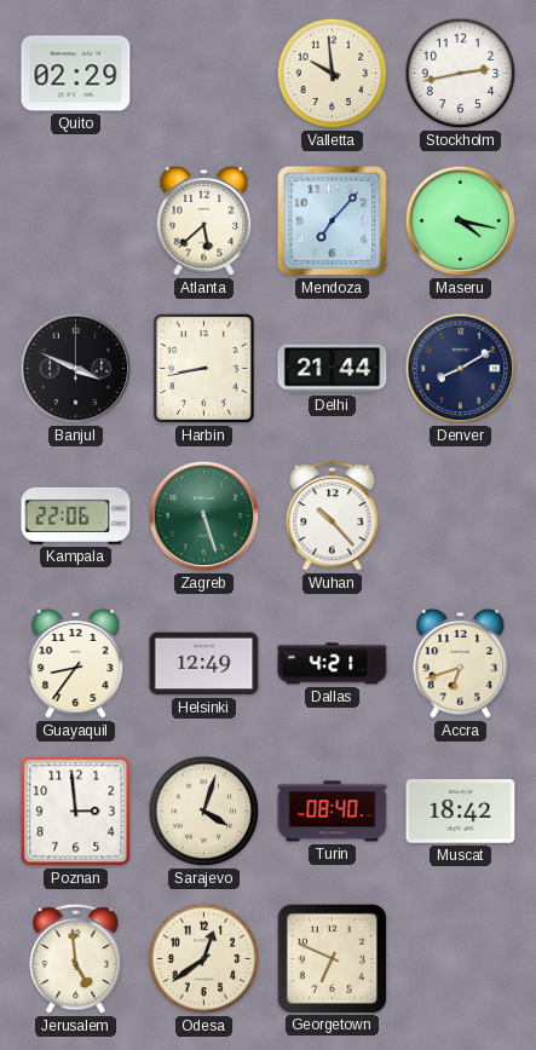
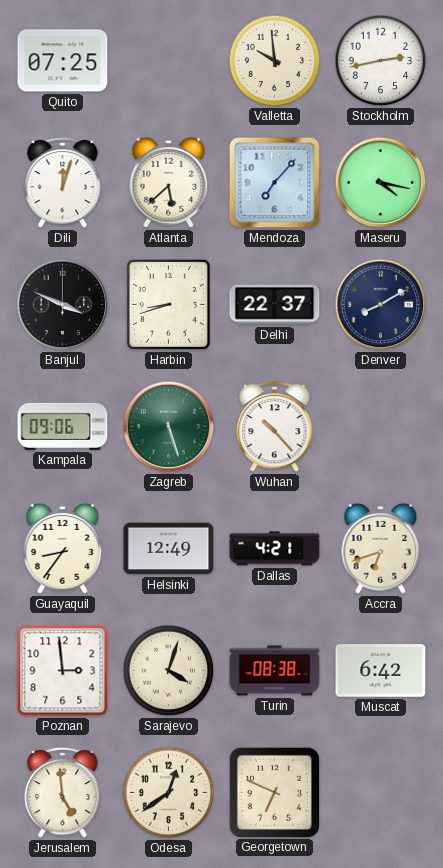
Quito: 02:29 -> 07:25 (63, 61)
Dili: none -> 12:03 (63, 183)
Harbin: 8:43 -> 8:42 (168, 304)
Delhi: 21:44 -> 22:37 (275, 305)
Kampala: 22:06 -> 09:06 (63, 426)
Turin: 08:40 -> 08:38 (275, 671)
Muscat: 18:42 -> 6:42 (381, 671)
